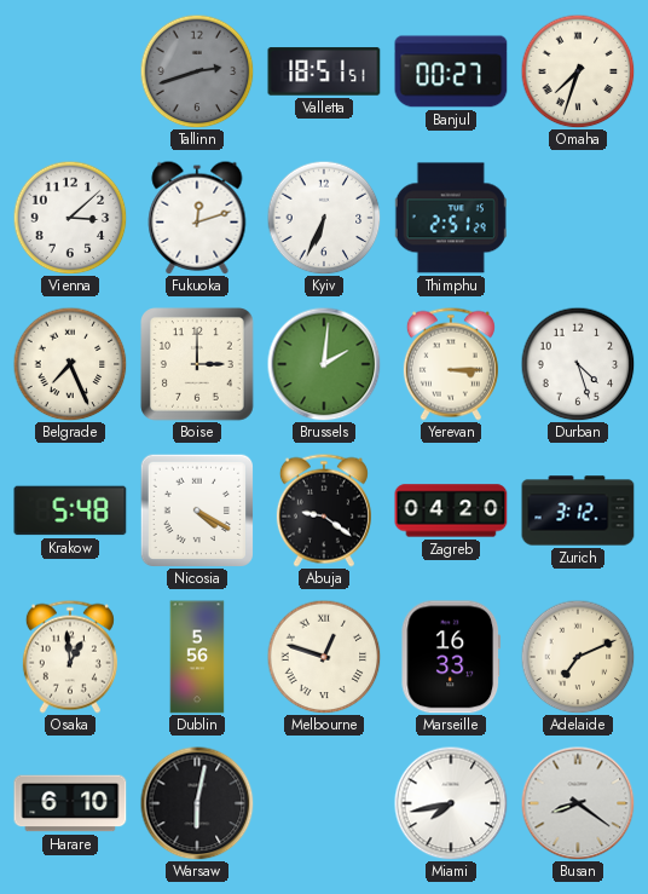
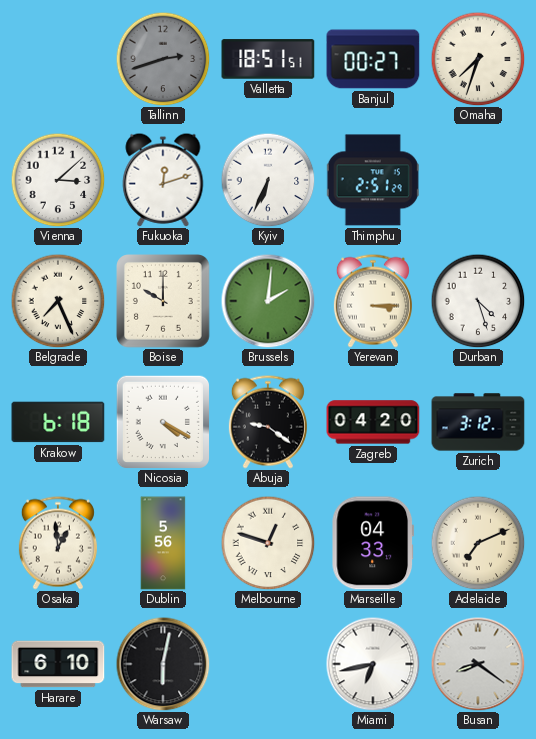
Boise: 3:00 -> 10:00 (164, 302)
Krakow: 5:48 -> 6:18 (58, 422)
Marseille: 16:33 -> 04:33 (373, 543)
Miami: 7:43 -> 6:43 (373, 664)
